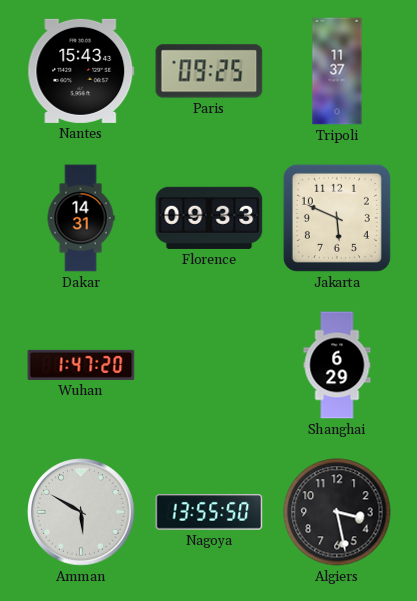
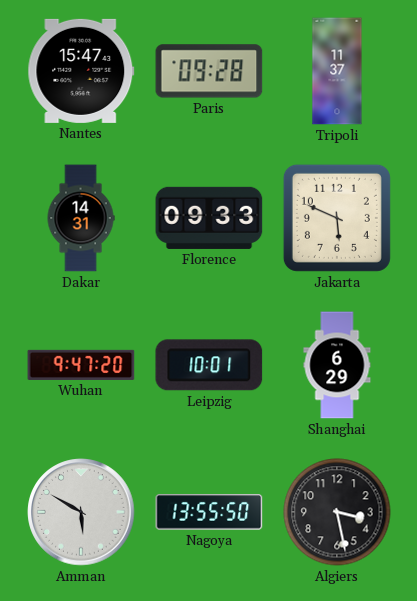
Nantes: 15:43 -> 15:47 (81, 71)
Paris: 09:25 -> 09:28 (209, 71)
Wuhan: 1:47 -> 9:47 (81, 365)
Leipzig: none -> 10:01 (209, 365)
